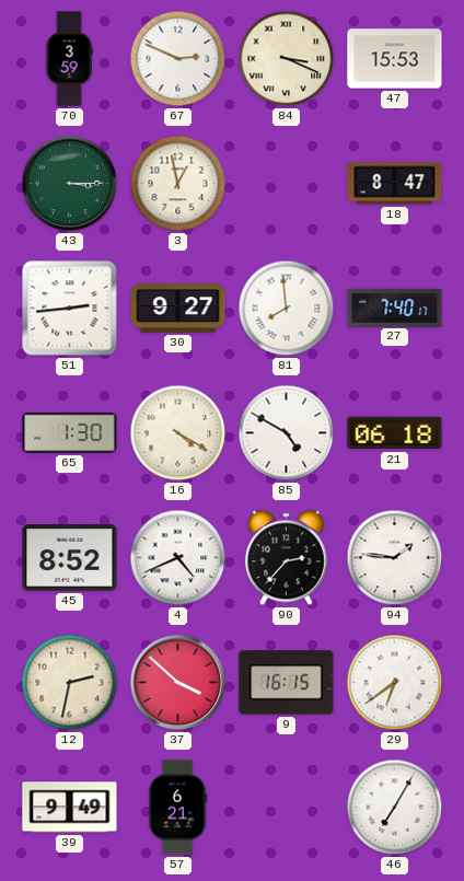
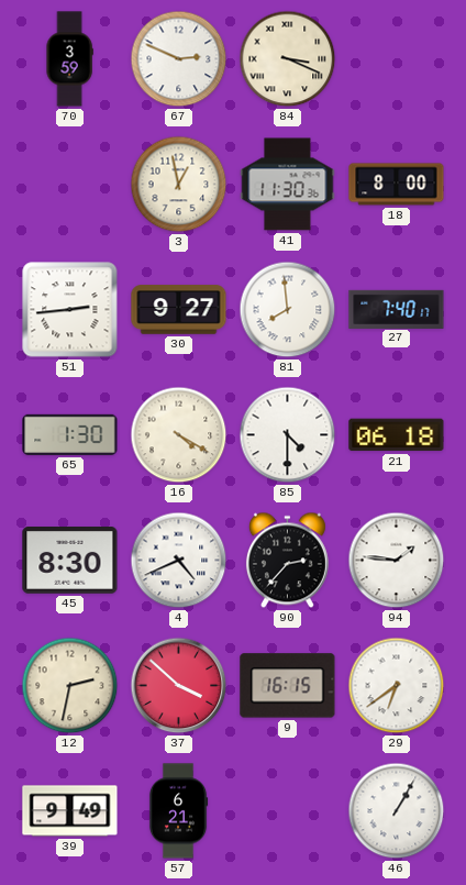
47: 15:53 -> none (395, 59)
43: 3:15 -> none (70, 184)
41: none -> 11:30 (288, 185)
18: 8:47 -> 8:00 (397, 185)
85: 4:50 -> 4:30 (288, 435)
45: 8:52 -> 8:30 (70, 561)
46: 7:05 -> 1:05 (397, 811)
